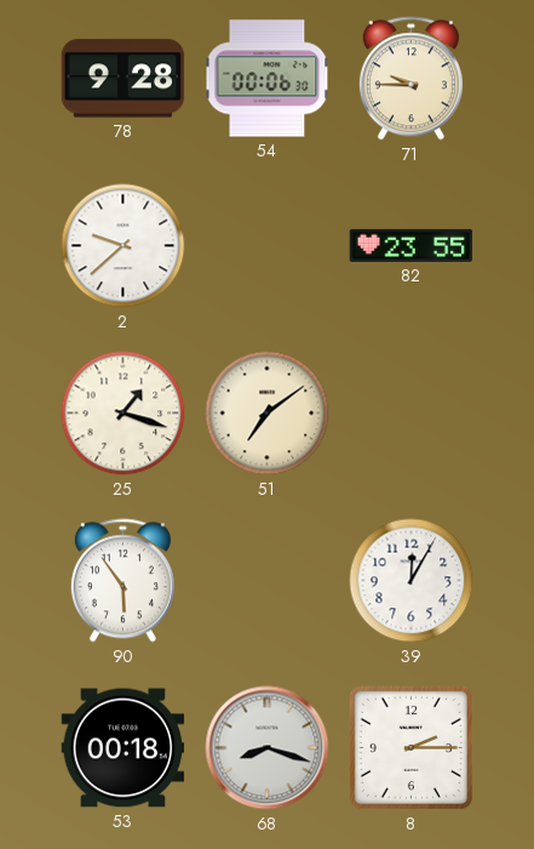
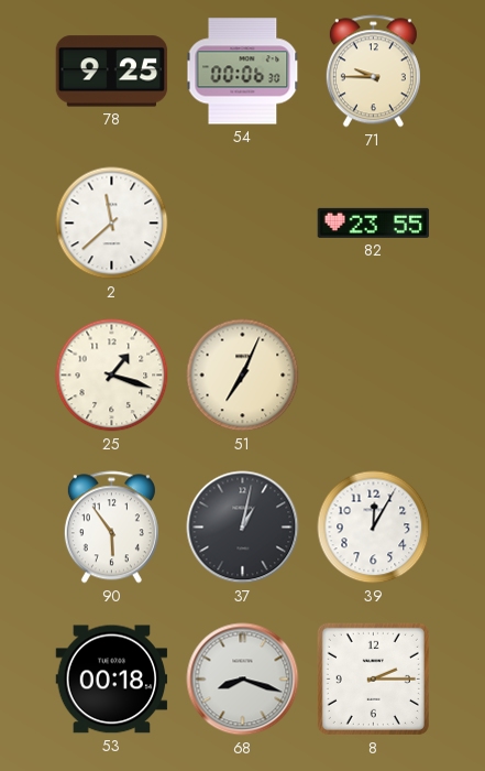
78: 9:28 -> 9:25 (112, 72)
2: 9:38 -> 11:38 (112, 224)
51: 7:09 -> 7:04 (243, 376)
37: none -> 1:02 (243, 528)
